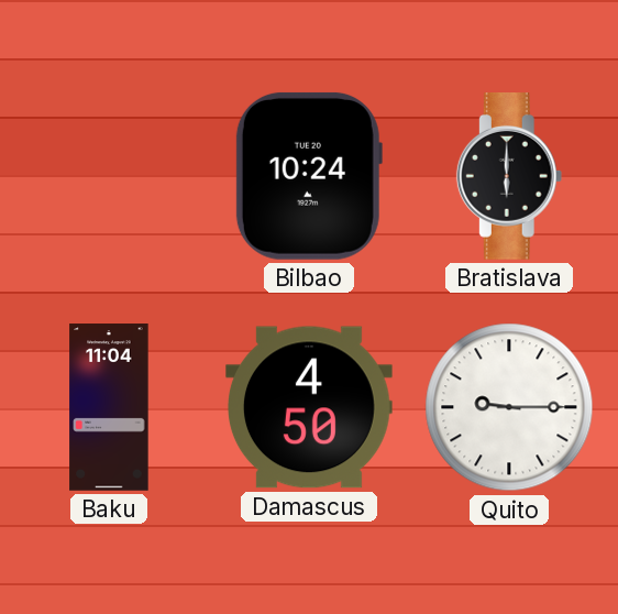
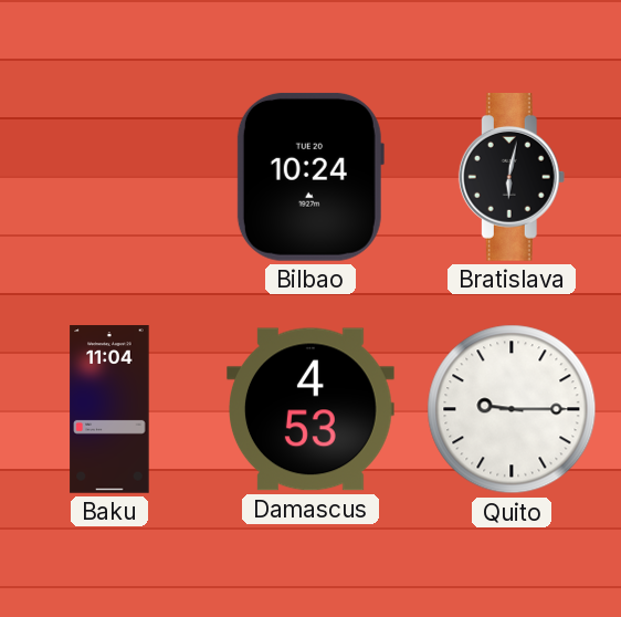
Bratislava: 6:00 -> 6:02 (512, 178)
Damascus: 4:50 -> 4:53 (312, 409)
